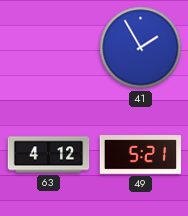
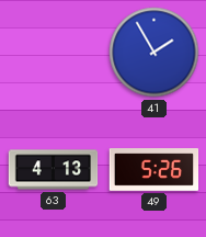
63: 4:12 -> 4:13 (54, 170)
49: 5:21 -> 5:26 (154, 170)
